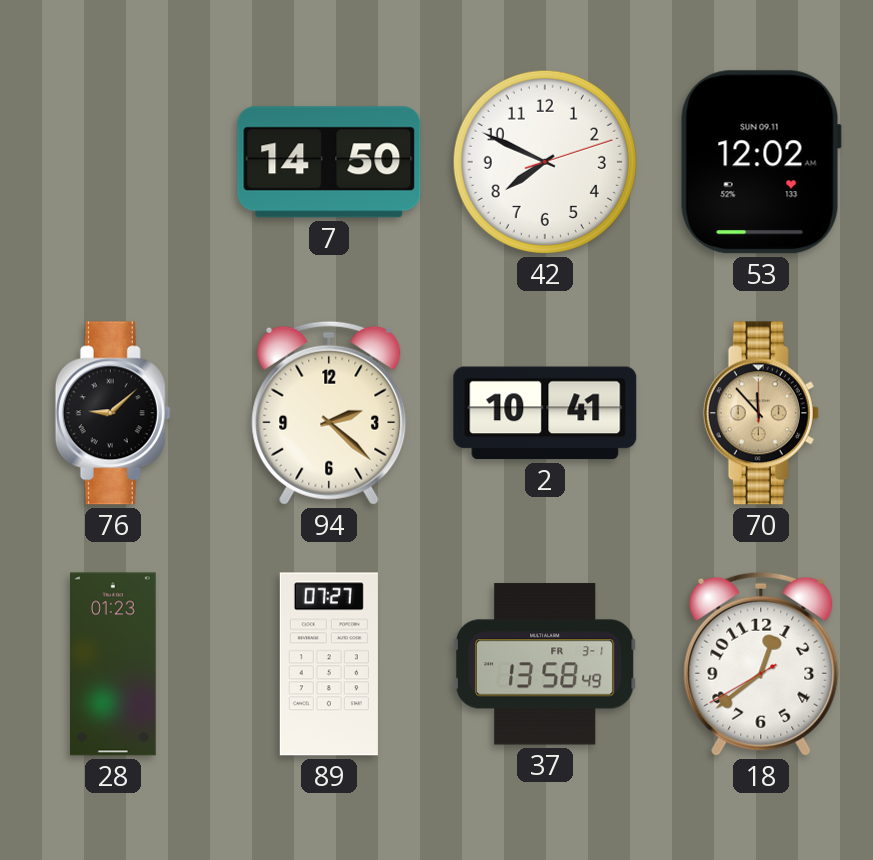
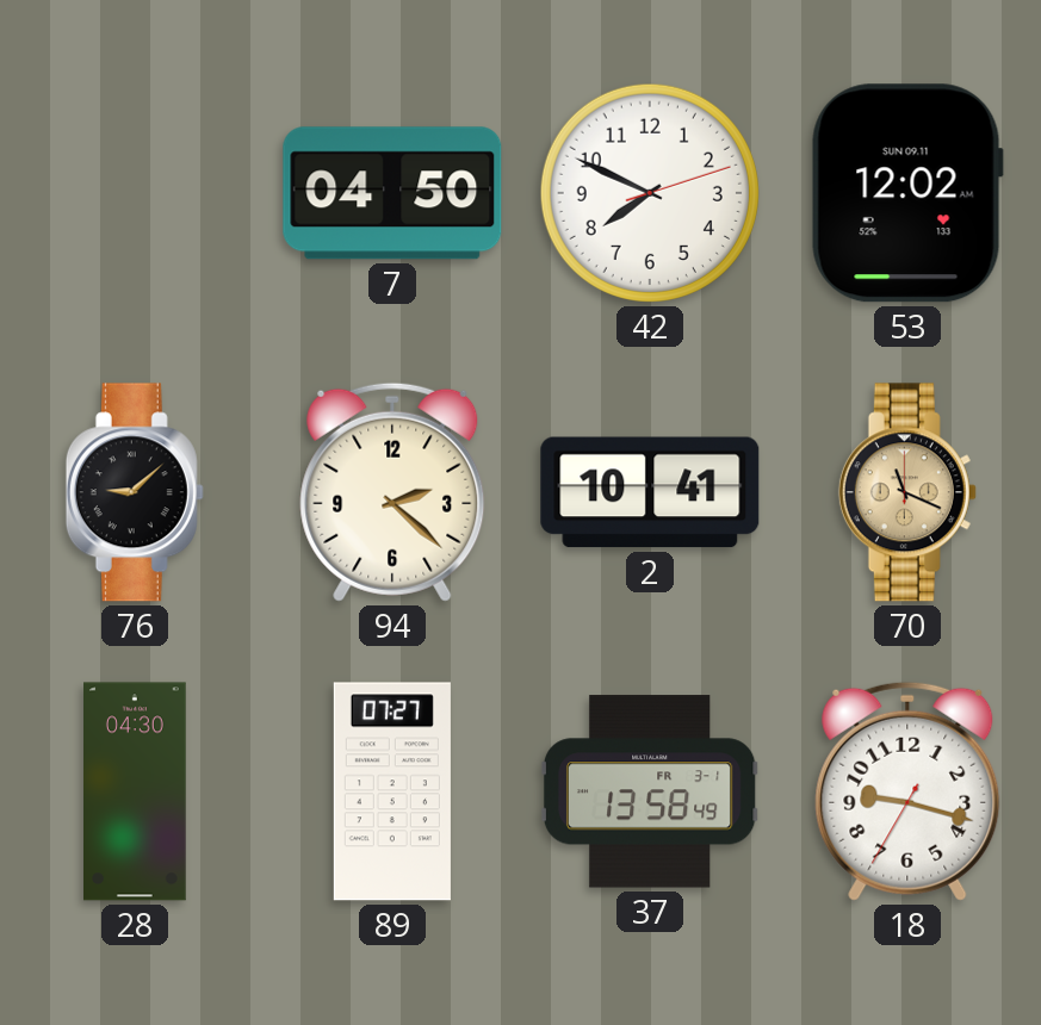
7: 14:50 -> 04:50 (392, 193)
70: 11:53 -> 11:19 (907, 492)
28: 01:23 -> 04:30 (136, 791)
18: 12:38 -> 9:17 (907, 791)
